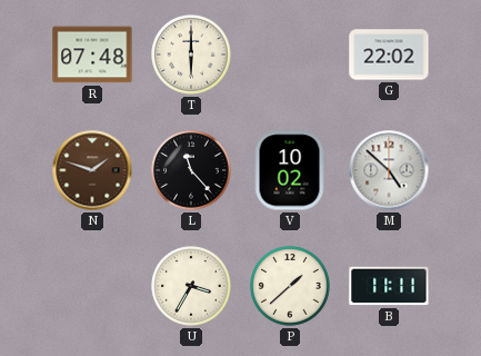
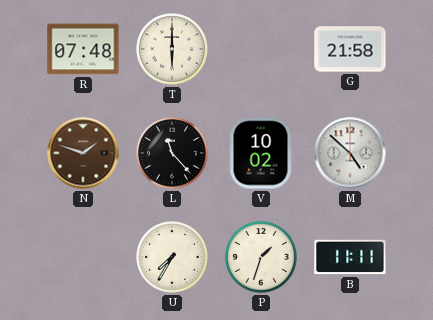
G: 22:02 -> 21:58 (350, 49)
U: 3:35 -> 7:35 (172, 257)
P: 1:38 -> 1:33 (261, 257)
